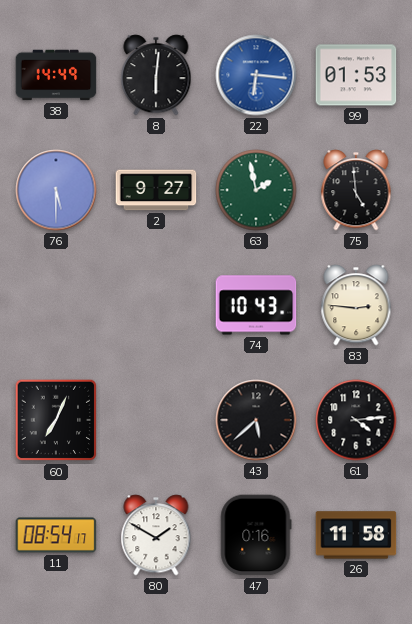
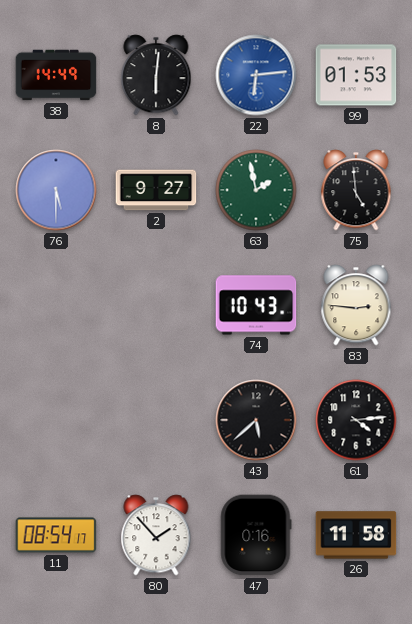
22: 6:16 -> 6:14 (256, 75)
60: 7:04 -> none (56, 420)
80: 1:50 -> 1:53 (156, 535)
